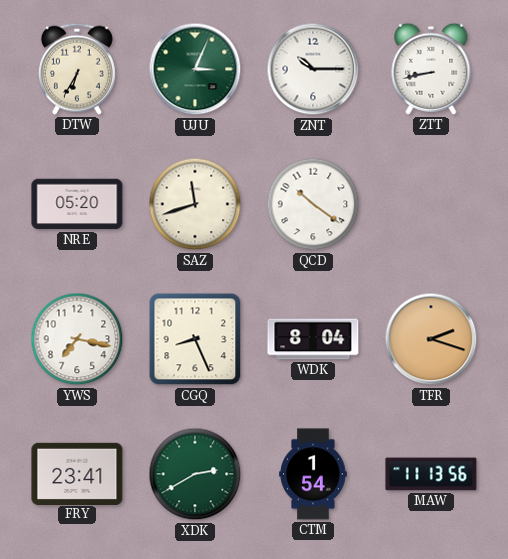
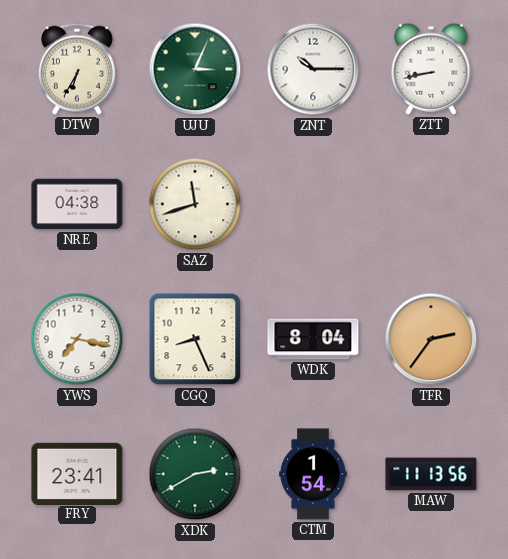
NRE: 05:20 -> 04:38 (77, 204)
QCD: 10:21 -> none (313, 204)
TFR: 2:18 -> 2:36 (431, 339)
